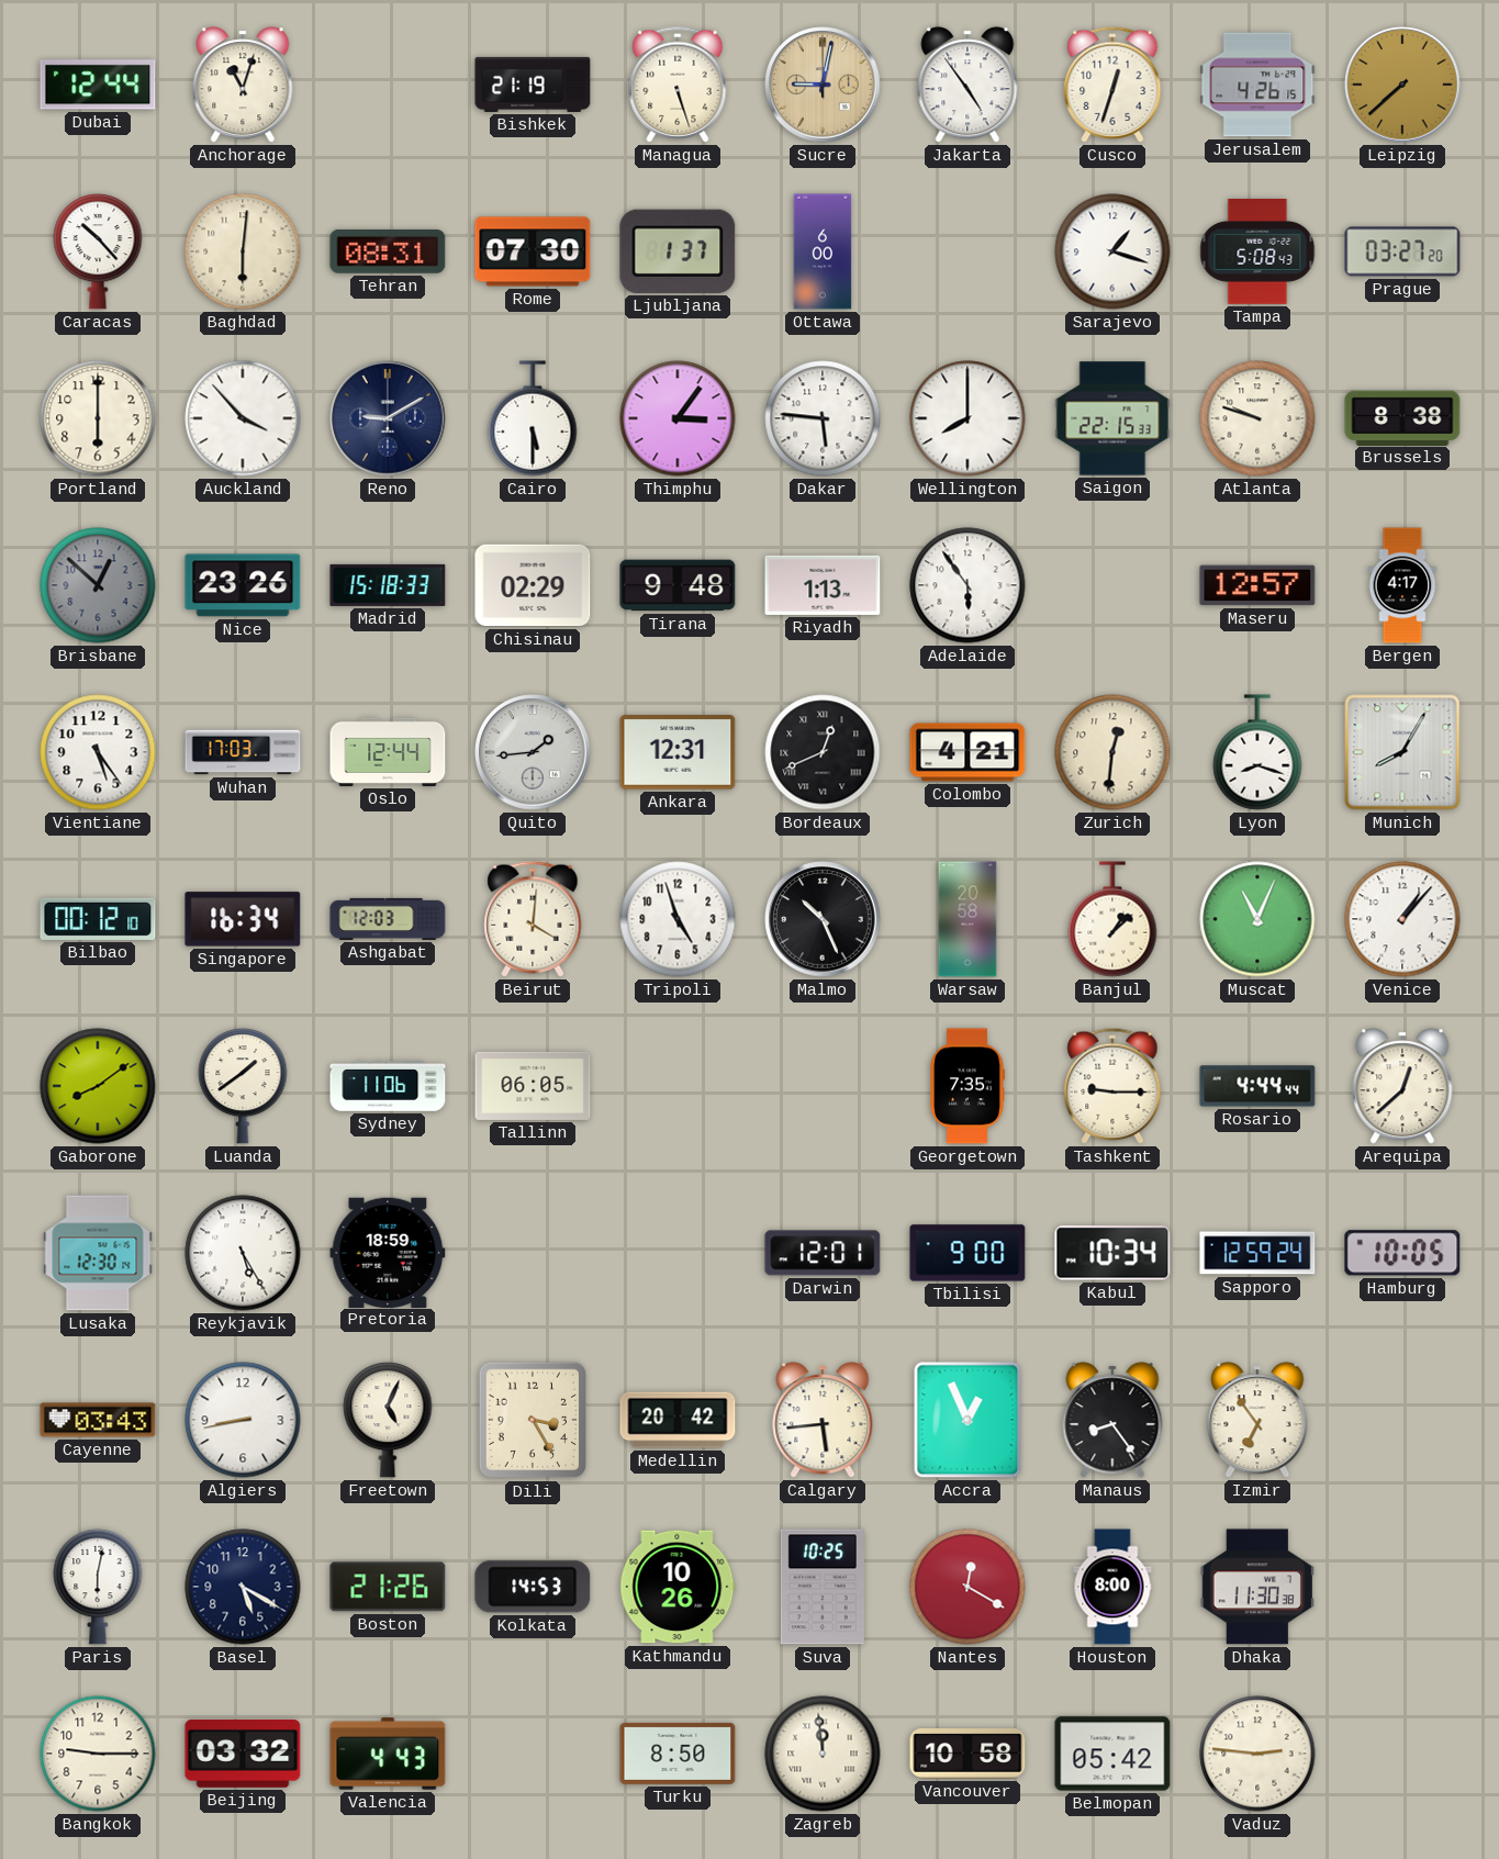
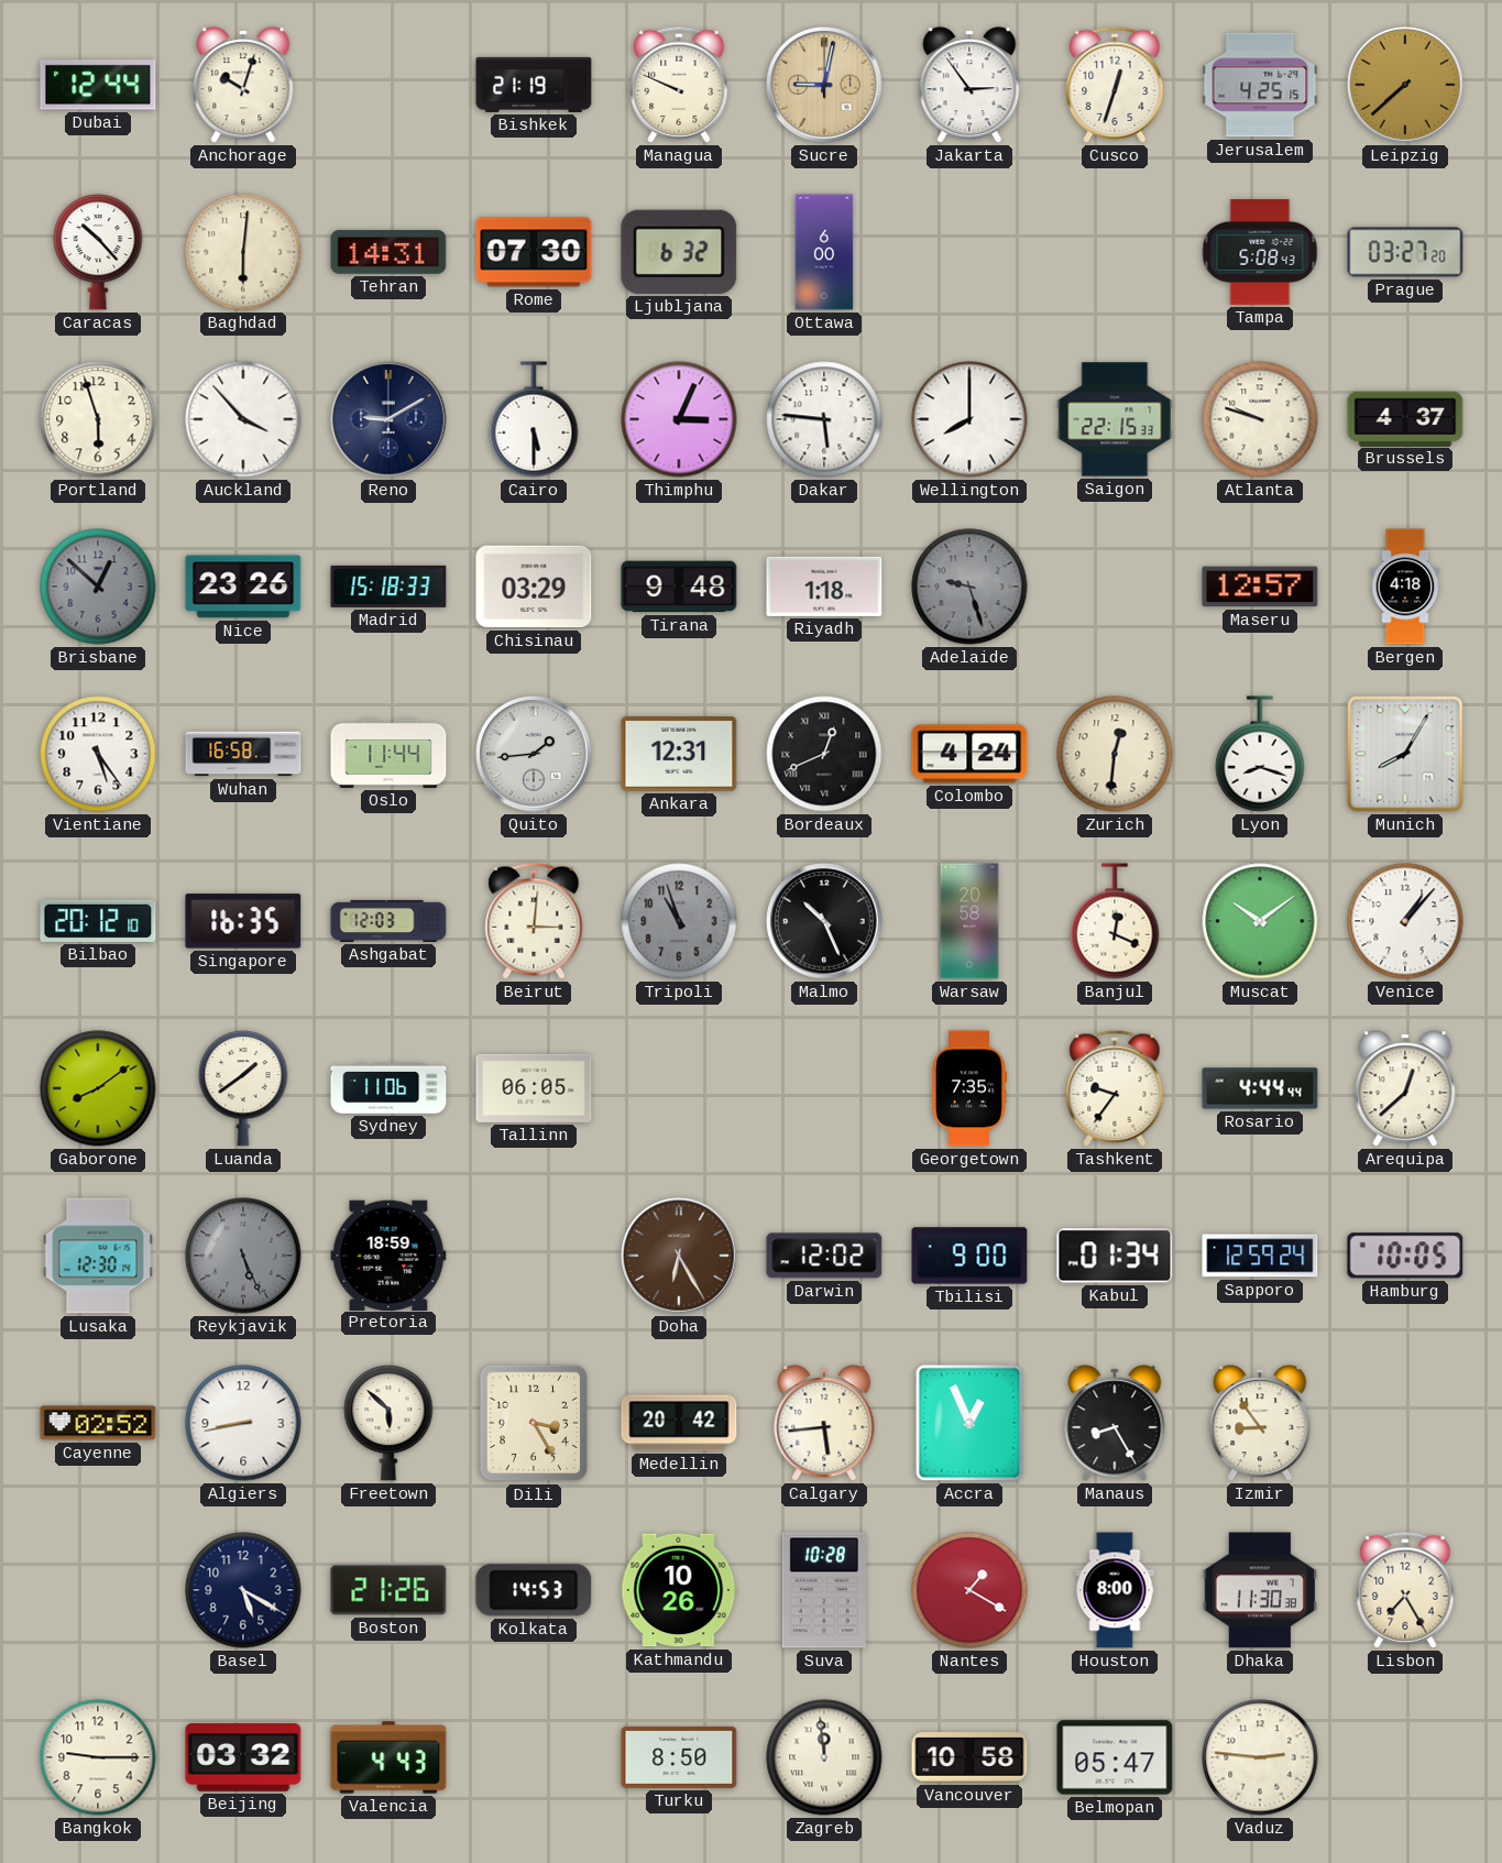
Anchorage: 11:03 -> 10:03 (243, 85)
Managua: 5:27 -> 9:49 (679, 85)
Jakarta: 4:54 -> 2:54 (969, 85)
Jerusalem: 4:26 -> 4:25 (1260, 85)
Tehran: 08:31 -> 14:31 (388, 252)
Ljubljana: 1:37 -> 6:32 (679, 252)
Sarajevo: 1:18 -> none (1112, 251)
Portland: 6:00 -> 5:57 (98, 419)
Thimphu: 3:06 -> 3:04 (679, 419)
Brussels: 8:38 -> 4:37 (1405, 418)
Chisinau: 02:29 -> 03:29 (534, 587)
Riyadh: 1:13 -> 1:18 (824, 587)
Adelaide: 5:54 -> 9:27 (969, 587)
Adelaide dial: white -> grey (969, 587)
Bergen: 4:17 -> 4:18 (1405, 587)
Wuhan: 17:03 -> 16:58 (243, 754)
Oslo: 12:44 -> 11:44 (388, 754)
Colombo: 4:21 -> 4:24 (969, 754)
Bilbao: 00:12 -> 20:12 (98, 921)
Singapore: 16:34 -> 16:35 (243, 921)
Beirut: 4:01 -> 3:01 (534, 921)
Tripoli: 4:57 -> 10:57 (679, 921)
Tripoli dial: white -> grey (679, 921)
Banjul: 1:08 -> 12:19 (1115, 921)
Muscat: 11:04 -> 10:09 (1260, 921)
Tashkent: 9:15 -> 9:36 (1115, 1088)
Reykjavik: 5:25 -> 5:26 (243, 1256)
Reykjavik dial: white -> grey (243, 1256)
Doha: none -> 6:25 (679, 1256)
Darwin: 12:01 -> 12:02 (824, 1256)
Kabul: 10:34 -> 01:34 (1115, 1256)
Cayenne: 03:43 -> 02:52 (98, 1423)
Freetown: 5:04 -> 5:52 (388, 1424)
Manaus: 8:24 -> 8:25 (1115, 1423)
Izmir: 6:54 -> 8:54 (1260, 1423)
Paris: 6:02 -> none (98, 1588)
Suva: 10:25 -> 10:28 (824, 1590)
Nantes: 12:20 -> 1:20 (969, 1590)
Lisbon: none -> 7:25 (1405, 1590)
Belmopan: 05:42 -> 05:47 (1115, 1757)
